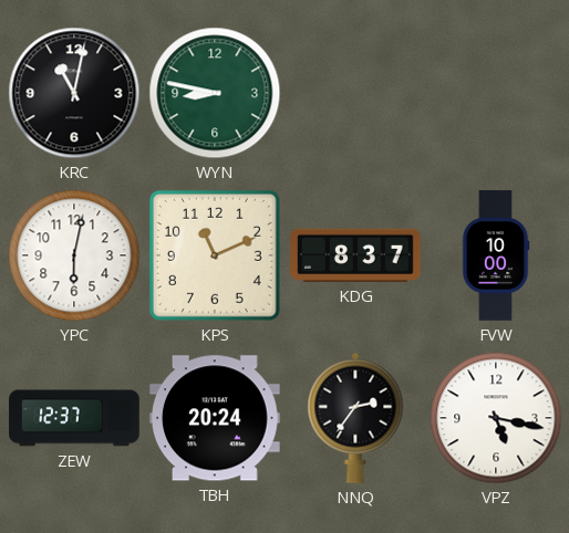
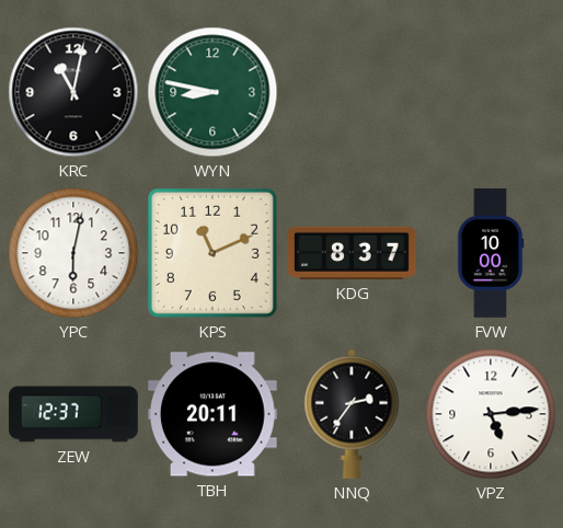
TBH: 20:24 -> 20:11 (214, 414)
VPZ: 5:17 -> 5:14 (491, 414)
